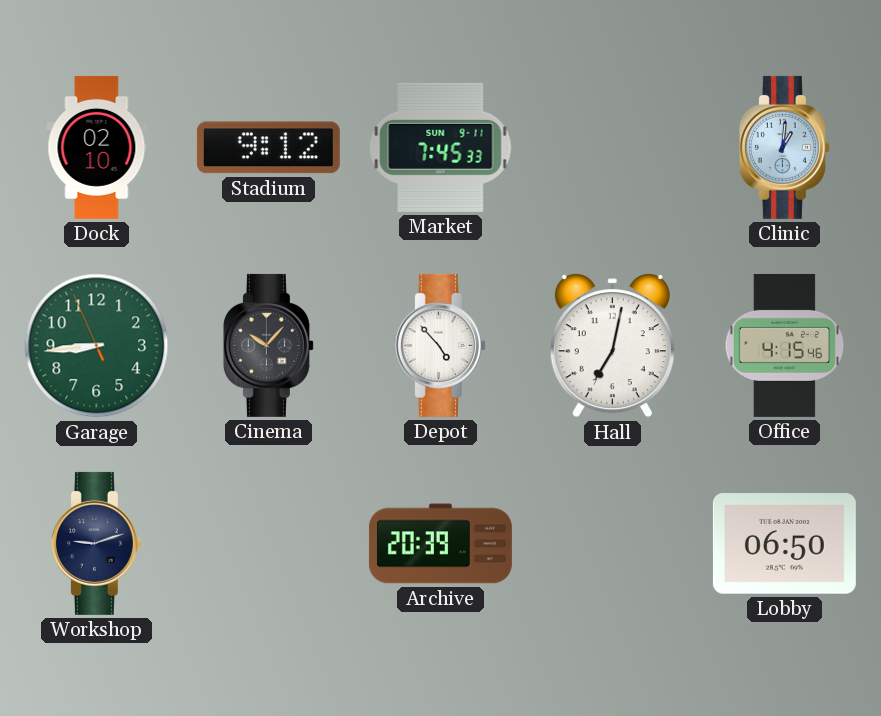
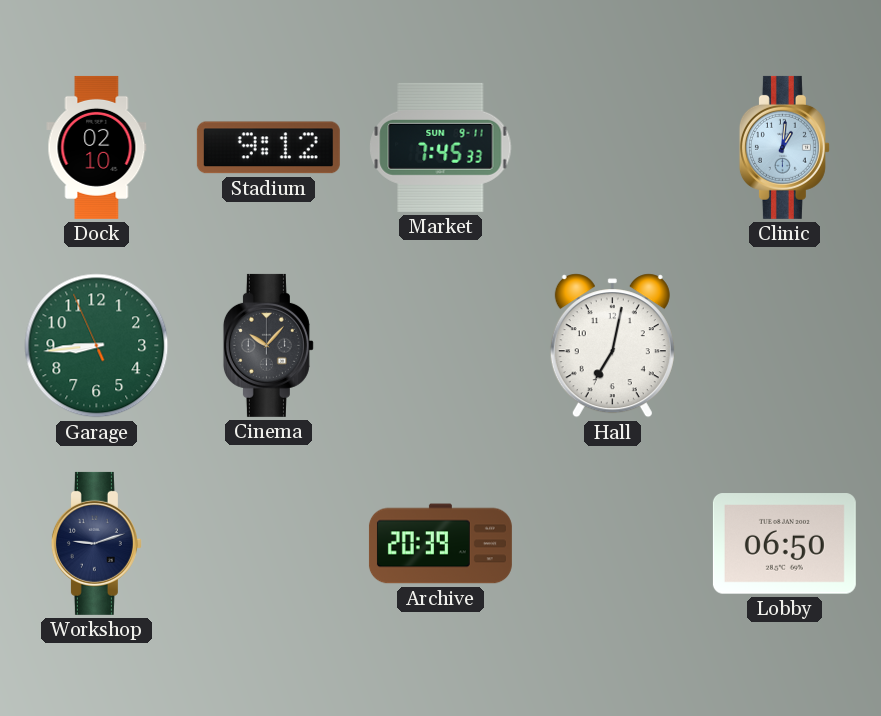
Depot: 4:53 -> none (440, 345)
Office: 4:15 -> none (785, 345)
